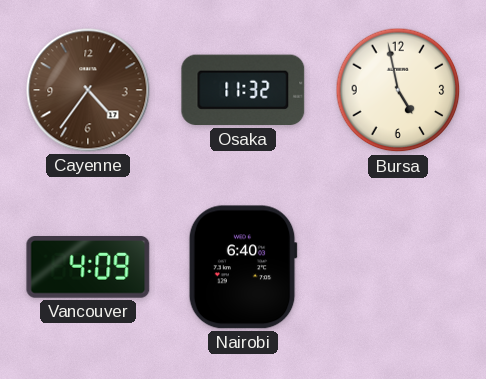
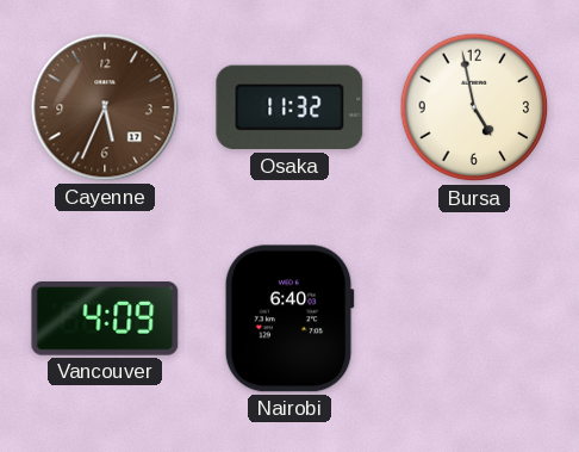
Cayenne: 4:36 -> 5:34 (105, 107)
